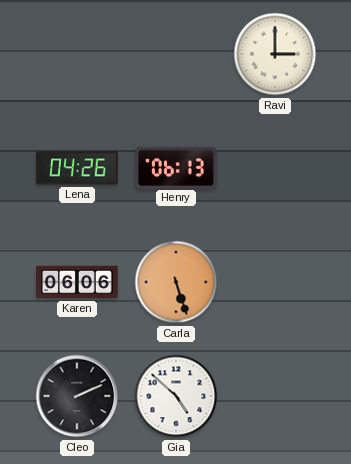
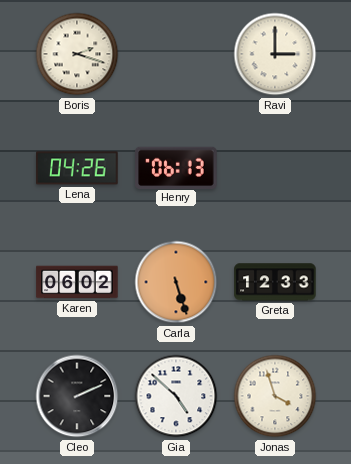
Boris: none -> 2:18 (77, 54)
Karen: 06:06 -> 06:02 (77, 282)
Greta: none -> 12:33 (275, 282)
Jonas: none -> 3:57 (275, 396)
